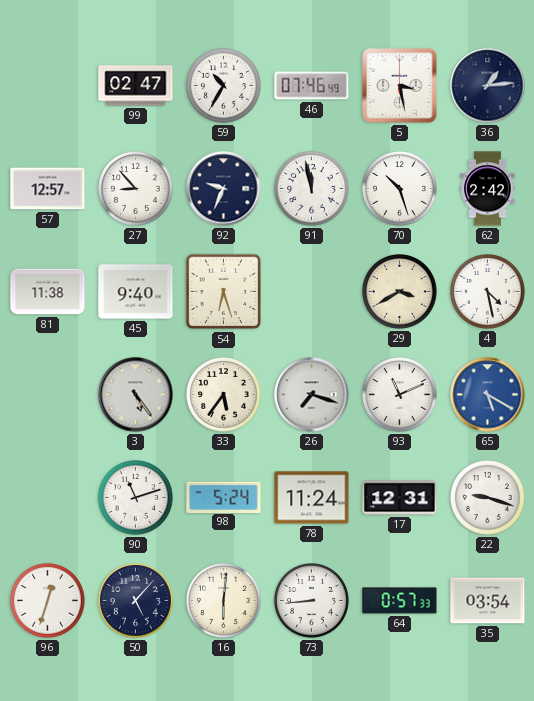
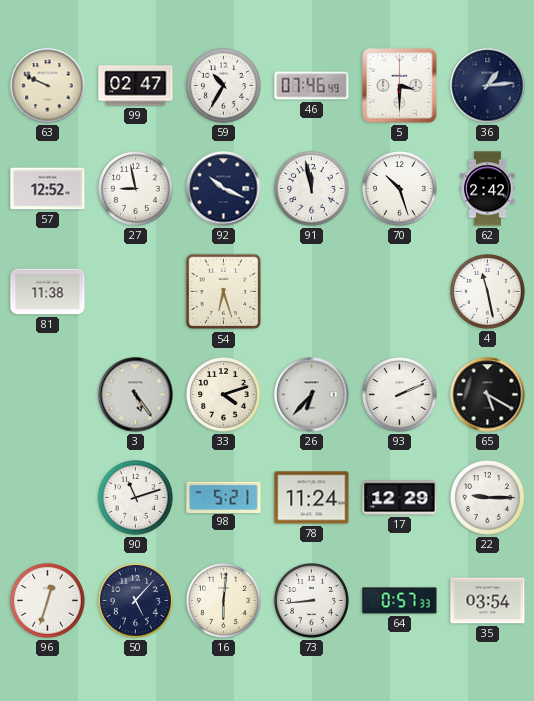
63: none -> 9:49 (48, 86)
5: 3:28 -> 3:30 (400, 86)
57: 12:57 -> 12:52 (48, 189)
27: 8:53 -> 8:58 (136, 189)
92: 9:34 -> 10:19 (224, 189)
45: 9:40 -> none (136, 292)
29: 3:40 -> none (400, 292)
4: 4:28 -> 11:28 (488, 292)
33: 5:36 -> 4:12 (224, 395)
26: 7:18 -> 6:37 (312, 395)
93: 11:11 -> 2:11 (400, 395)
65 dial: blue -> black (488, 395)
98: 5:24 -> 5:21 (224, 497)
17: 12:31 -> 12:29 (400, 498)
22: 9:18 -> 9:15 (488, 498)
